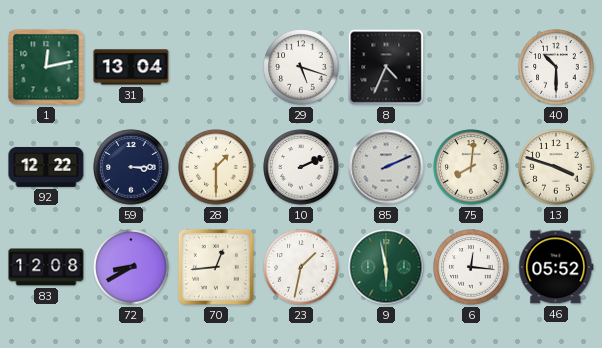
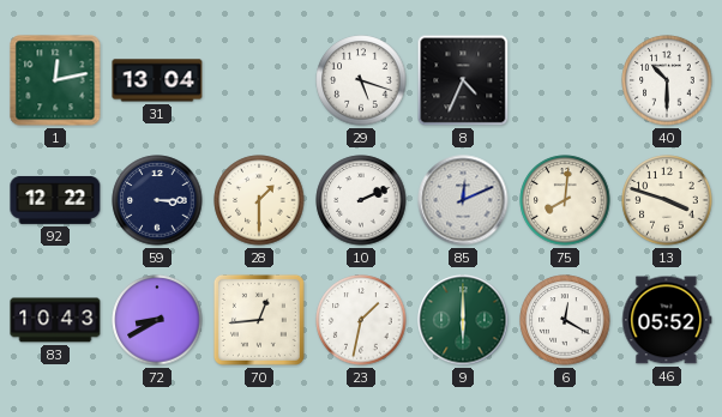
85: 2:11 -> 12:11 (463, 200)
83: 12:08 -> 10:43 (55, 320)
9: 5:58 -> 6:00 (463, 320)
6: 12:16 -> 12:20 (565, 320)
